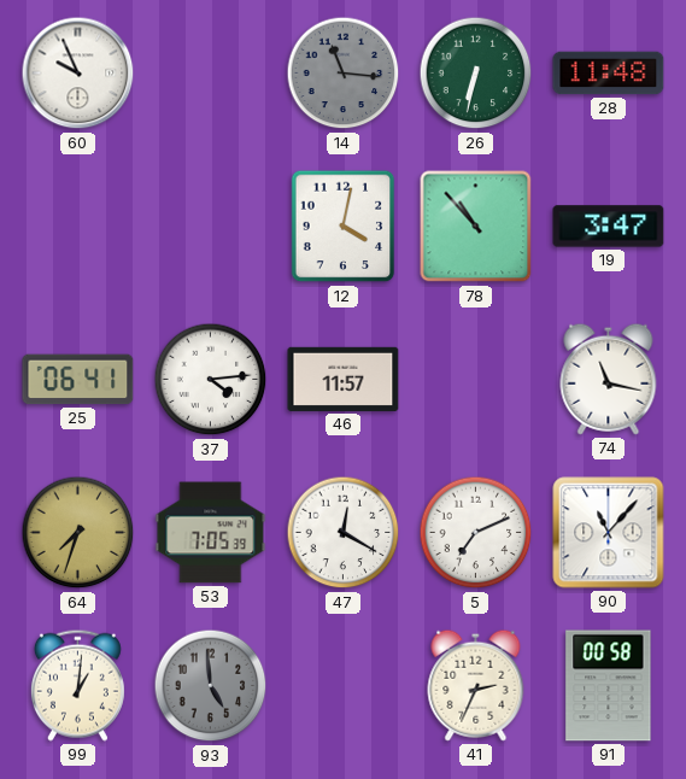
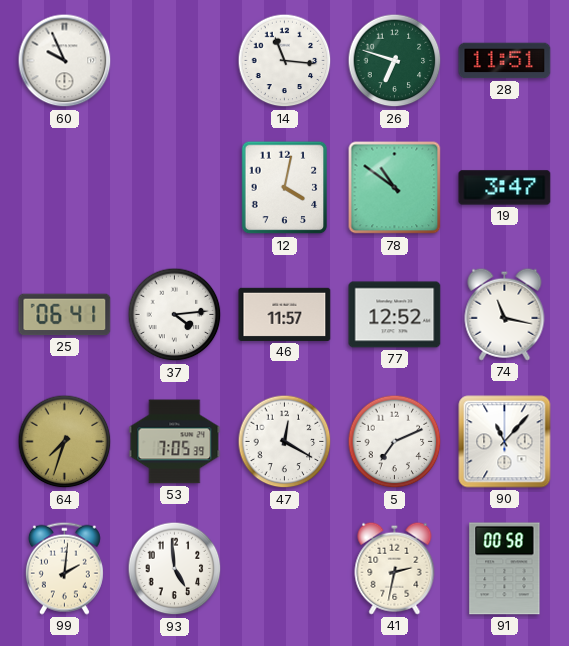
14 dial: grey -> white (285, 61)
26: 6:32 -> 6:48 (395, 61)
28: 11:48 -> 11:51 (505, 61)
78: 10:53 -> 10:51 (395, 188)
77: none -> 12:52 (395, 315)
99: 1:01 -> 2:01 (64, 568)
93 dial: grey -> white (175, 569)
41: 2:34 -> 2:32 (395, 568)
